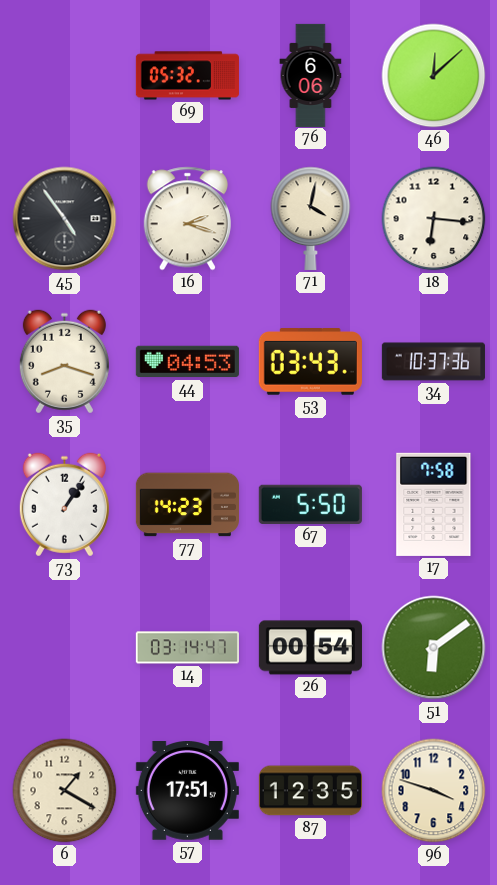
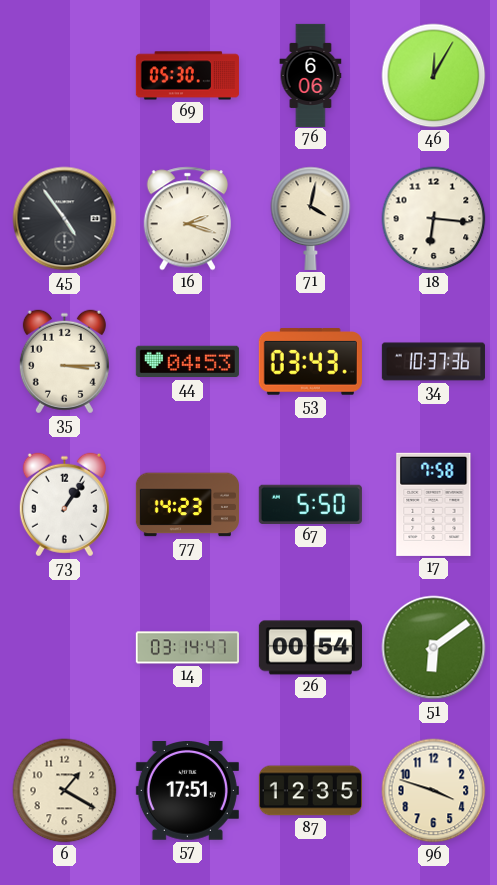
69: 05:32 -> 05:30 (187, 76)
46: 12:08 -> 12:05 (434, 76)
35: 8:18 -> 3:15 (64, 362)
